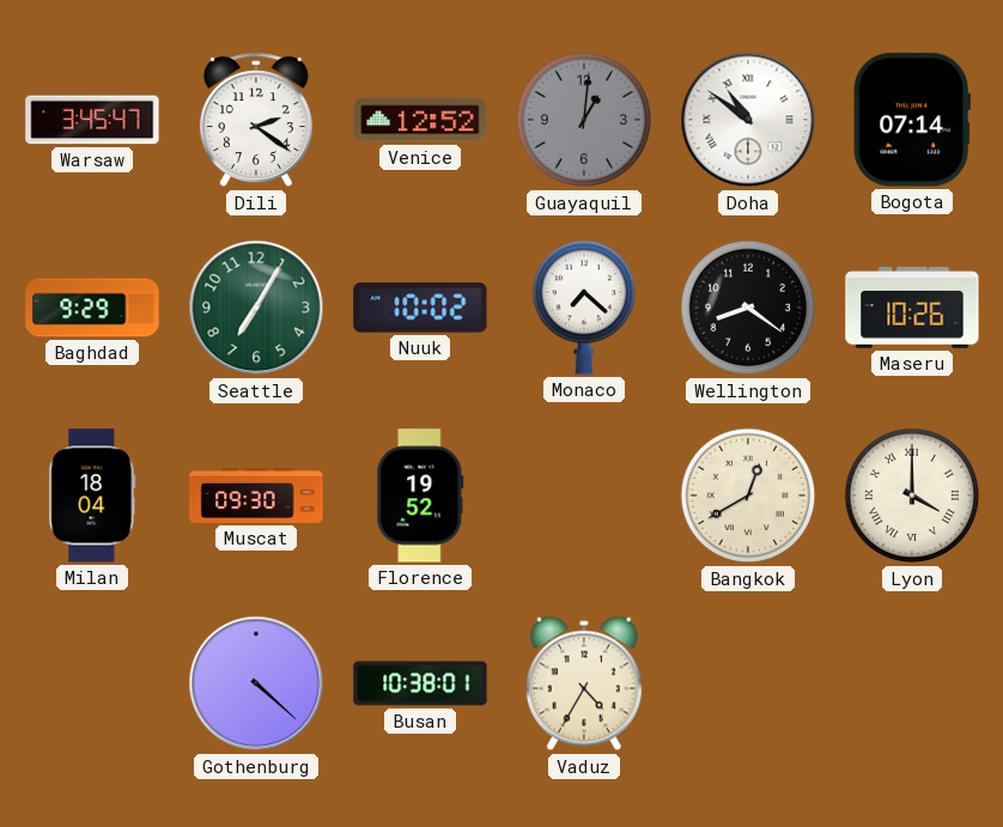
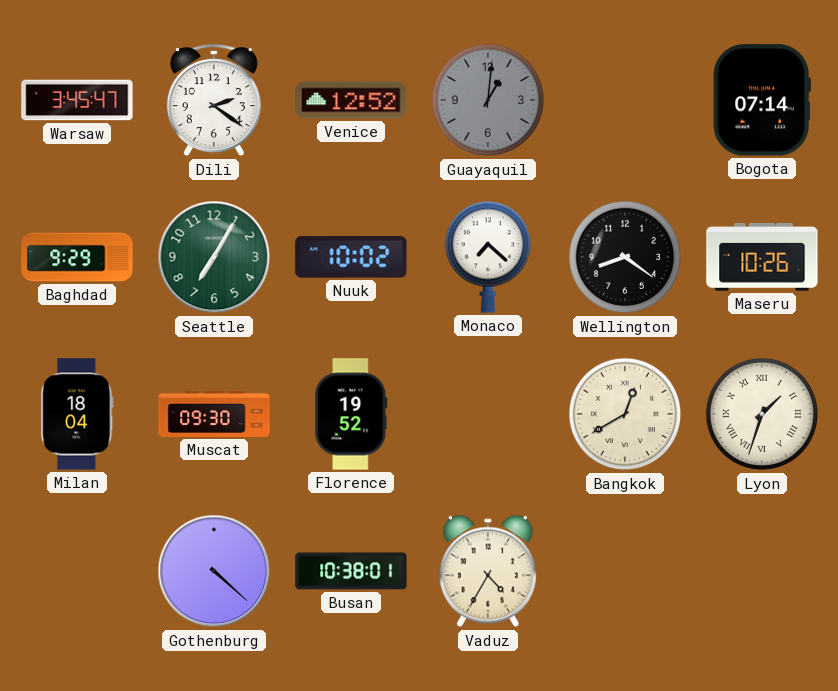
Doha: 10:51 -> none (748, 120)
Lyon: 4:00 -> 1:33 (762, 414)
